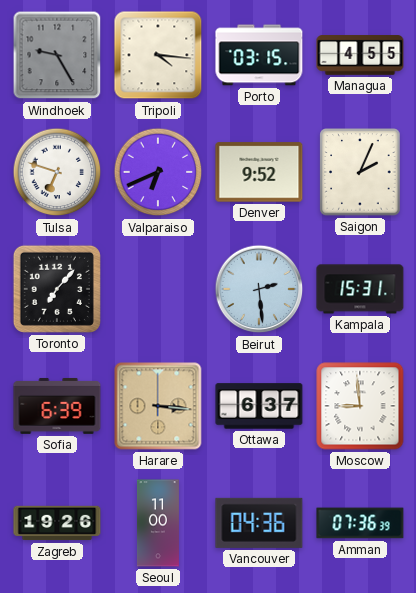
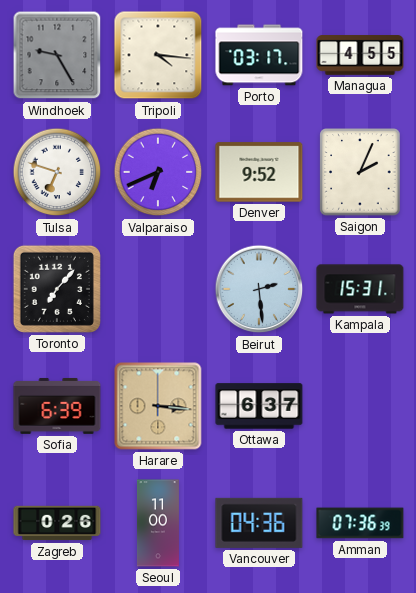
Porto: 03:15 -> 03:17 (259, 55)
Moscow: 8:59 -> none (360, 406)
Zagreb: 19:26 -> 0:26 (57, 523)
